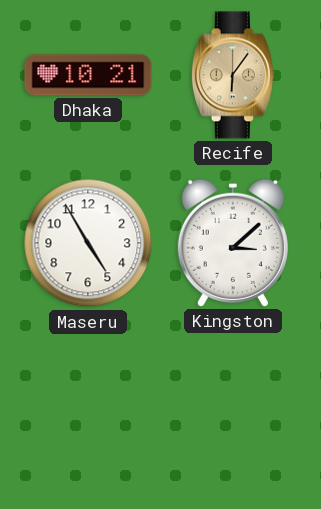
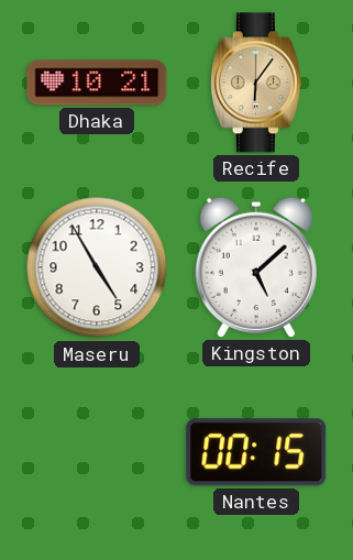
Kingston: 3:08 -> 5:08 (256, 267)
Nantes: none -> 00:15 (256, 452)
